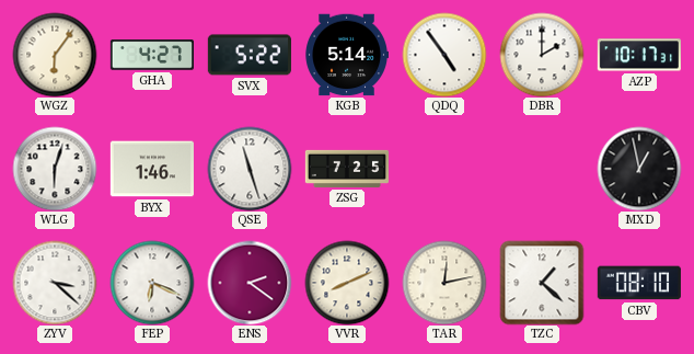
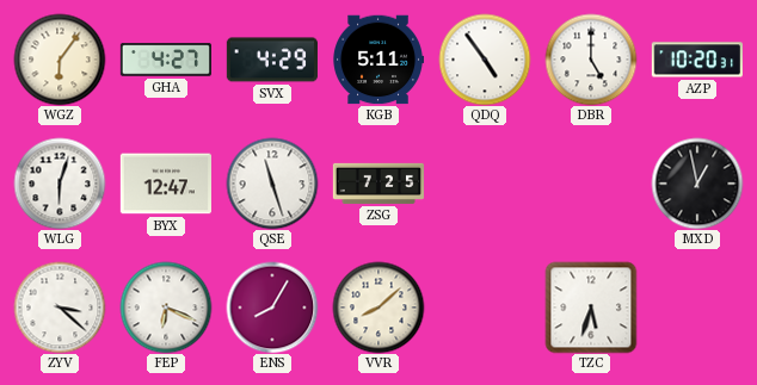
SVX: 5:22 -> 4:29 (272, 60)
KGB: 5:14 -> 5:11 (377, 60)
DBR: 2:00 -> 5:00 (591, 60)
AZP: 10:17 -> 10:20 (697, 60)
BYX: 1:46 -> 12:47 (166, 184)
ENS: 2:21 -> 8:05 (272, 308)
VVR: 8:11 -> 8:08 (378, 308)
TAR: 12:13 -> none (444, 283)
TZC: 1:22 -> 5:33 (591, 308)
CBV: 08:10 -> none (639, 283)
